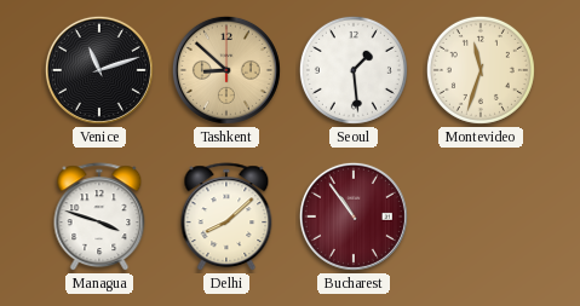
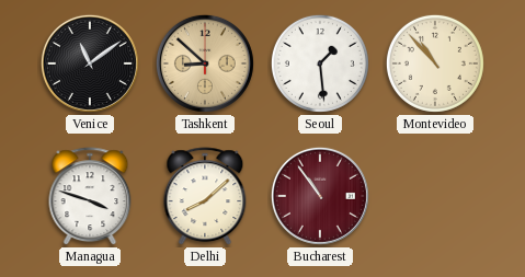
Venice: 11:12 -> 11:09 (90, 64)
Montevideo: 11:33 -> 10:53 (435, 64)
